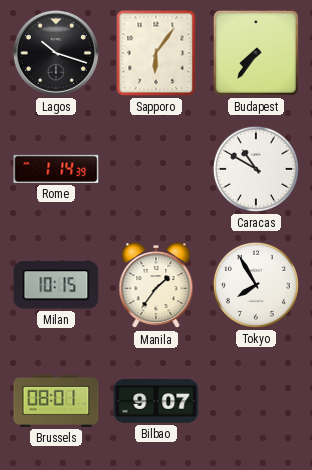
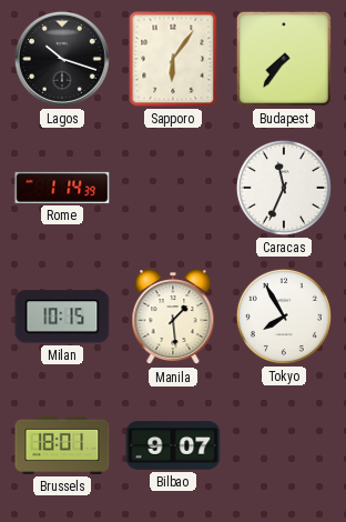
Caracas: 10:50 -> 11:34 (284, 188)
Manila: 1:36 -> 1:29 (173, 318)
Brussels: 08:01 -> 18:01 (62, 445)
